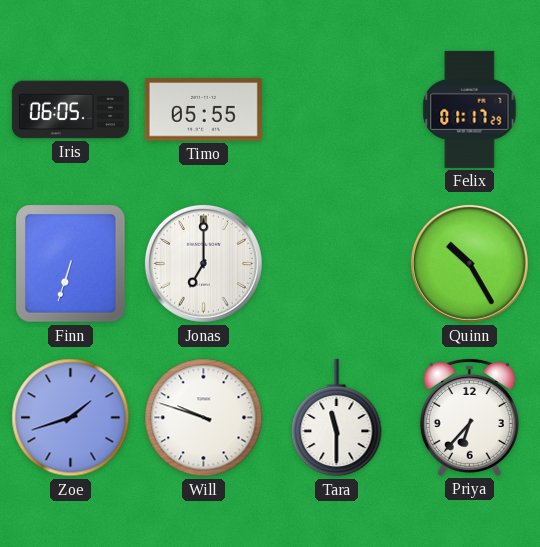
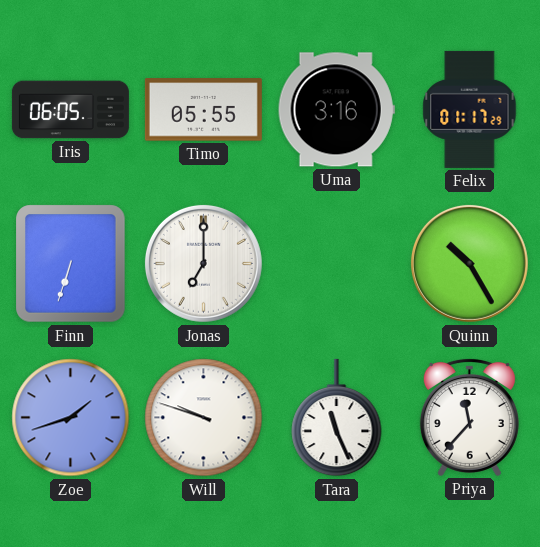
Uma: none -> 3:16 (336, 110)
Tara: 11:30 -> 11:26 (337, 418)
Priya: 6:37 -> 11:37 (469, 417)
